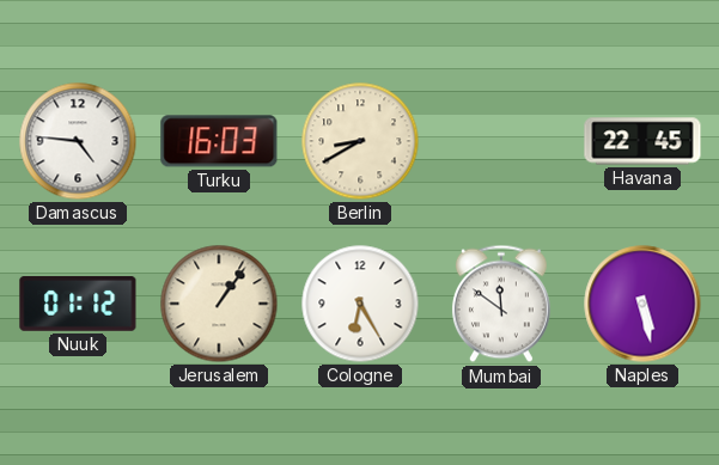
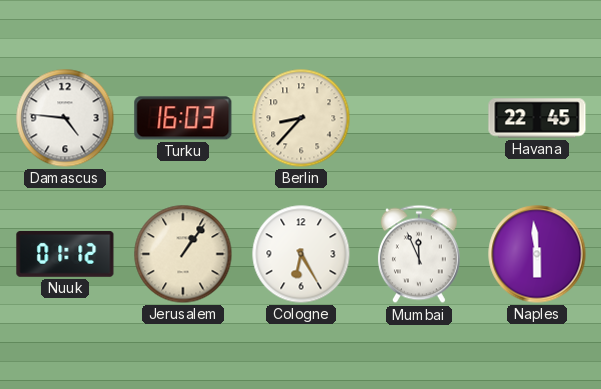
Berlin: 8:40 -> 8:37 (301, 118)
Mumbai: 11:51 -> 11:56 (419, 254)
Naples: 5:28 -> 5:59 (537, 254)
